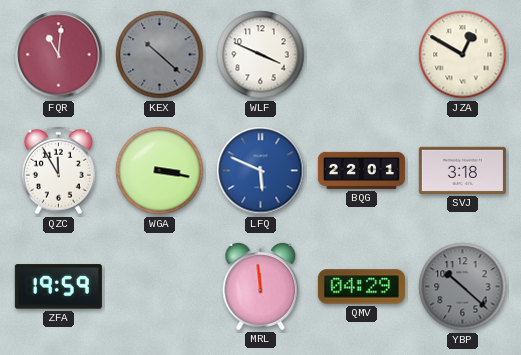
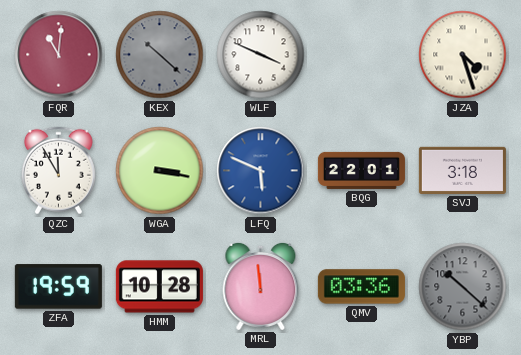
JZA: 12:50 -> 4:27 (463, 55)
HMM: none -> 10:28 (159, 287)
QMV: 04:29 -> 03:36 (361, 287)
